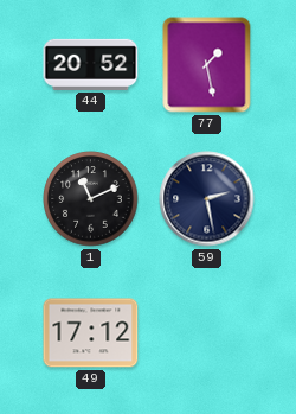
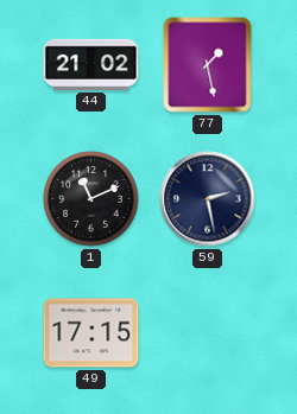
44: 20:52 -> 21:02 (91, 64)
49: 17:12 -> 17:15 (91, 333)
